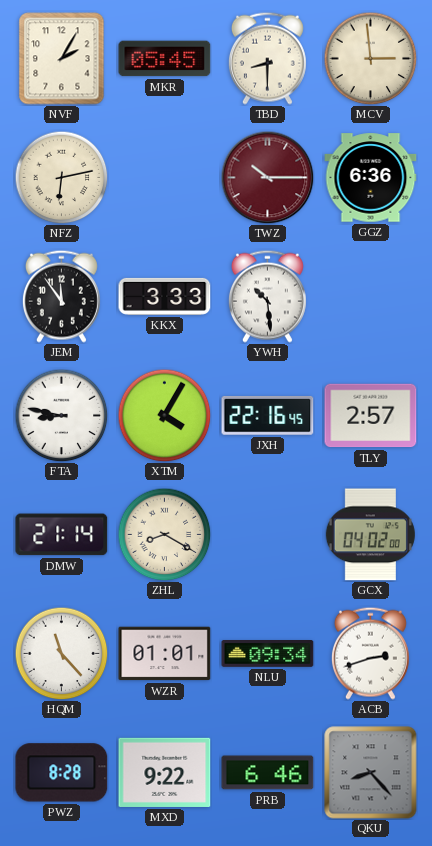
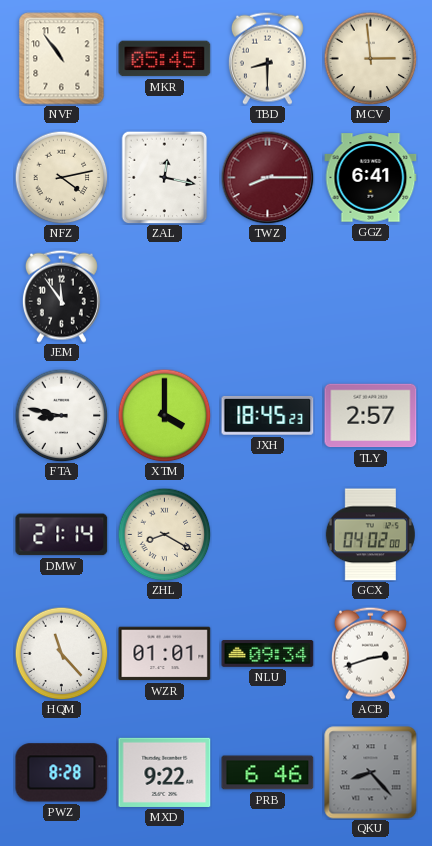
NVF: 2:05 -> 10:54 (62, 59)
NFZ: 6:13 -> 4:13 (61, 177)
ZAL: none -> 12:17 (165, 177)
TWZ: 10:15 -> 8:15 (267, 177)
GGZ: 6:36 -> 6:41 (371, 178)
KKX: 3:33 -> none (165, 296)
YWH: 10:29 -> none (267, 296)
XTM: 4:05 -> 4:00 (164, 415)
JXH: 22:16 -> 18:45 (268, 415)
